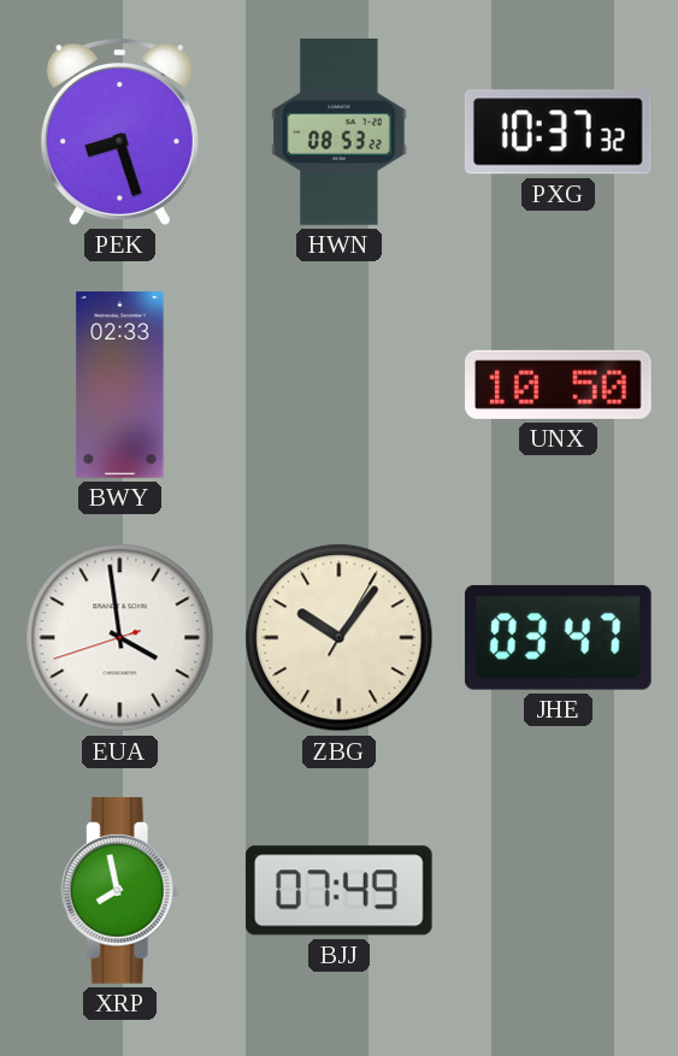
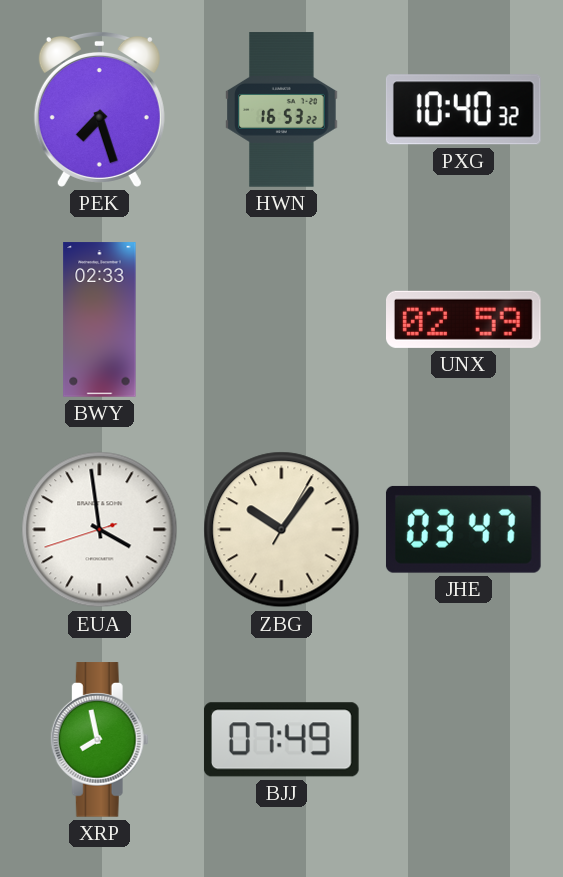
PEK: 8:27 -> 7:27 (99, 109)
HWN: 08:53 -> 16:53 (282, 110)
PXG: 10:37 -> 10:40 (463, 110)
UNX: 10:50 -> 02:59 (464, 319)
